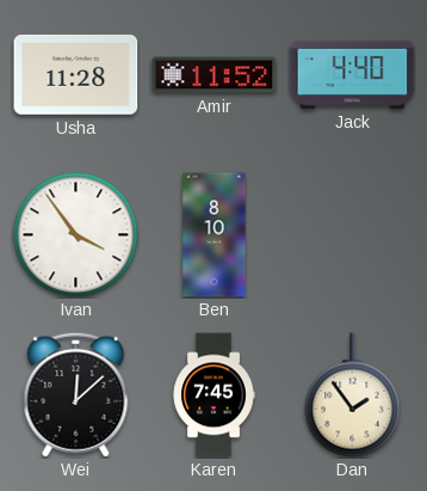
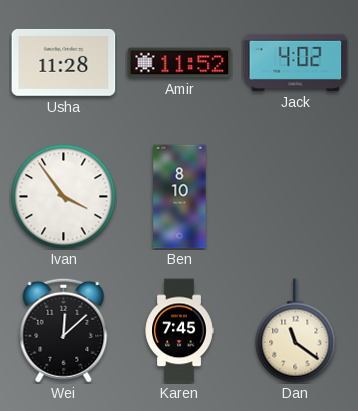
Jack: 4:40 -> 4:02 (296, 62)
Dan: 1:54 -> 11:21 (296, 331)
